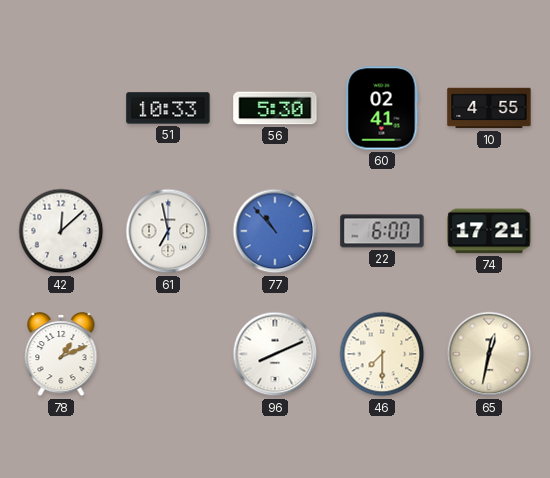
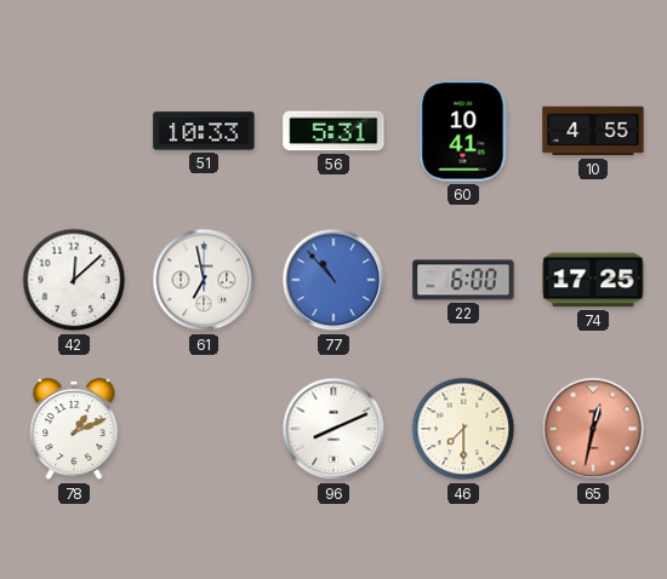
56: 5:30 -> 5:31 (333, 131)
60: 02:41 -> 10:41 (463, 131)
74: 17:21 -> 17:25 (593, 280)
65 dial: cream -> salmon (593, 429)
